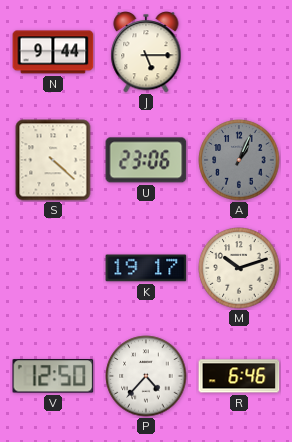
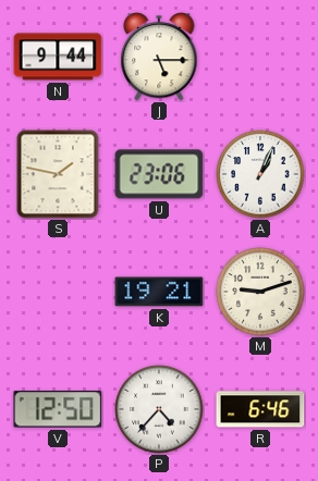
S: 4:22 -> 1:47 (58, 174)
A dial: grey -> white (260, 174)
K: 19:17 -> 19:21 (159, 292)
M: 10:12 -> 9:12 (260, 292)
